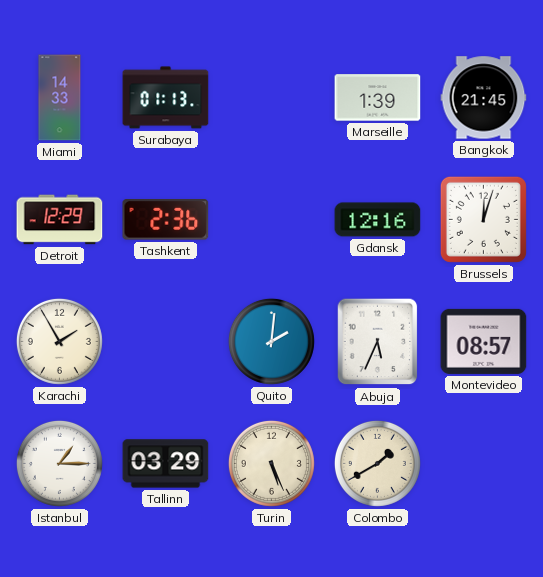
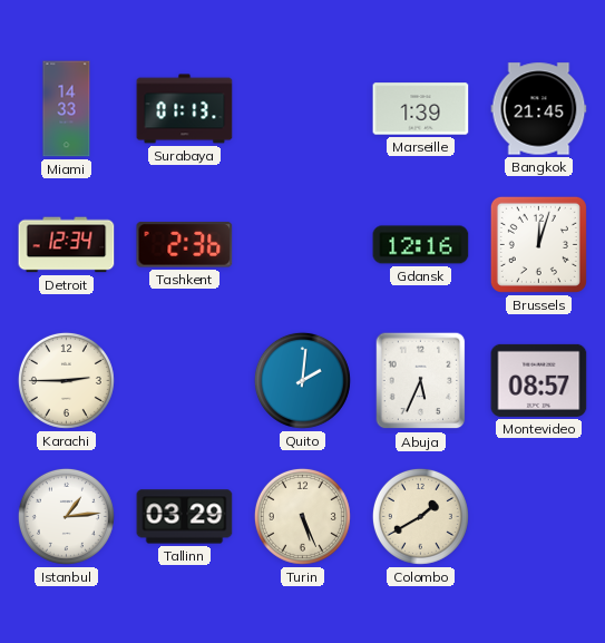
Detroit: 12:29 -> 12:34 (67, 245)
Karachi: 1:55 -> 2:45 (66, 380)
Istanbul: 1:15 -> 1:14 (66, 516)
